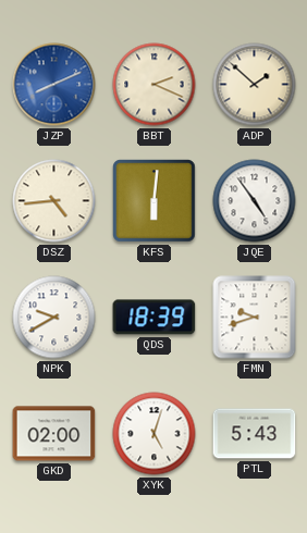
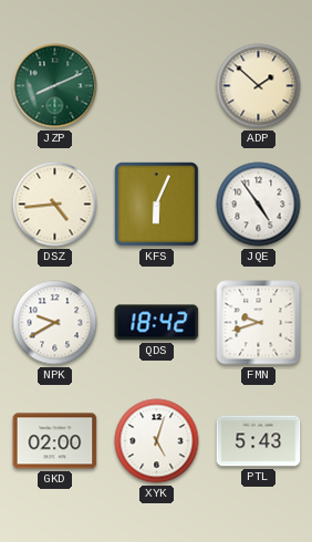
JZP dial: blue -> green (55, 86)
BBT: 2:19 -> none (155, 85)
KFS: 6:01 -> 6:04 (157, 205)
QDS: 18:39 -> 18:42 (157, 323)
